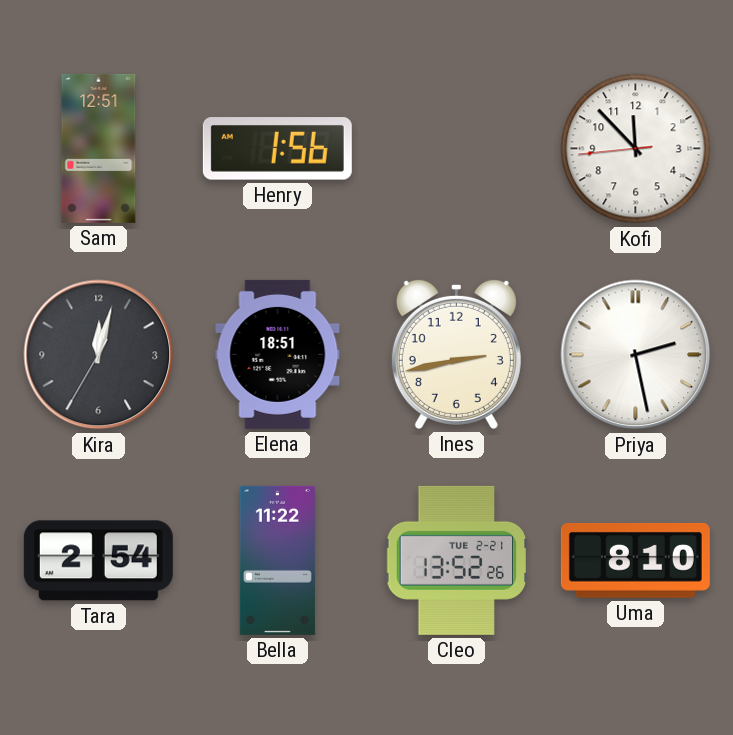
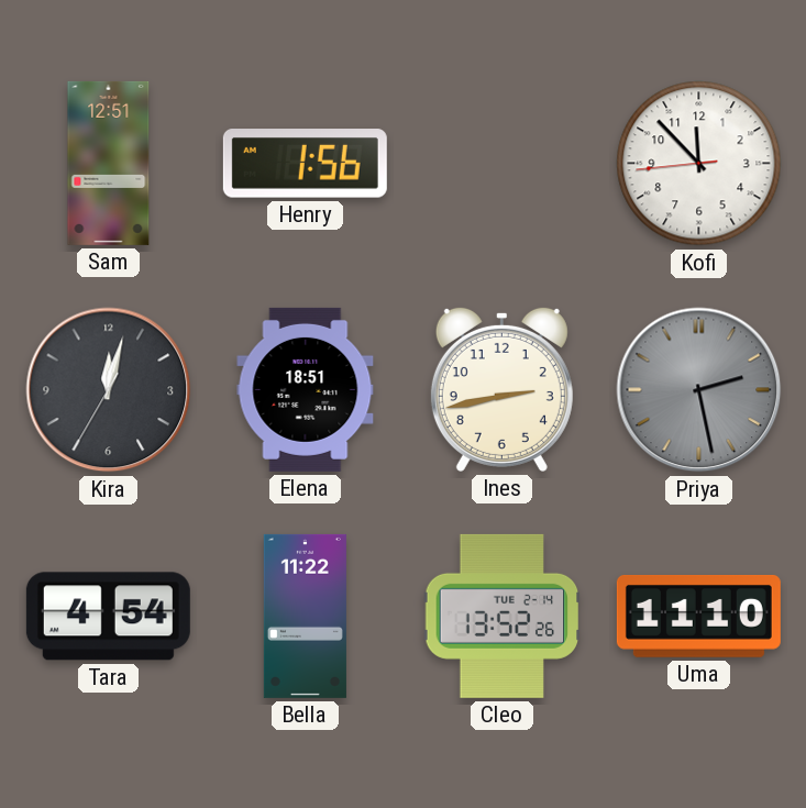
Priya dial: white -> grey (699, 390)
Tara: 2:54 -> 4:54 (108, 617)
Cleo date: TUE 2-21 -> TUE 2-14 (503, 616)
Uma: 8:10 -> 11:10 (698, 616)
